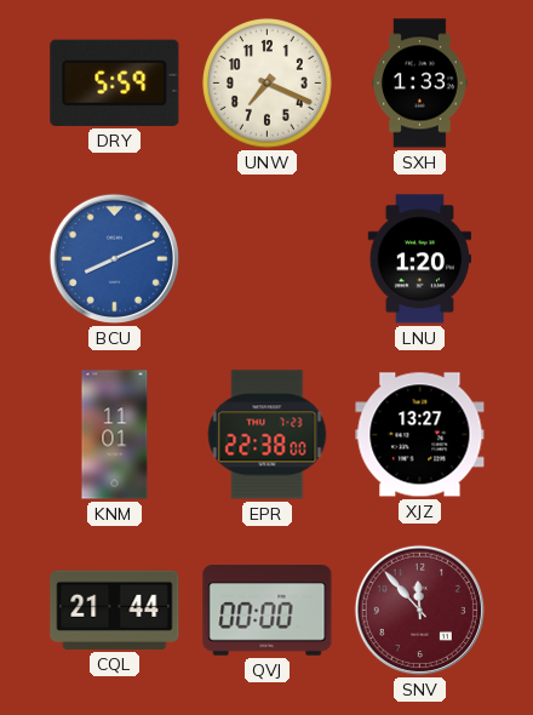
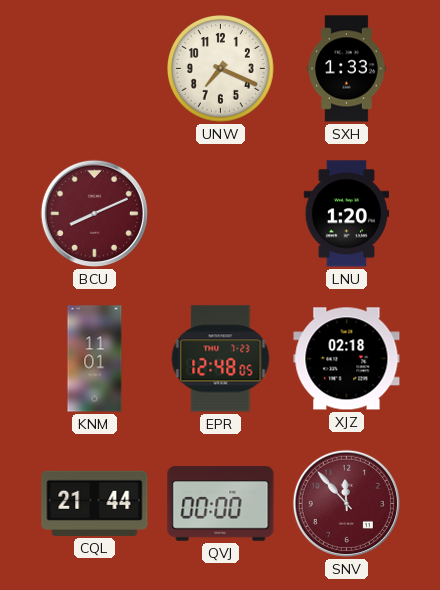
DRY: 5:59 -> none (115, 82)
BCU dial: blue -> burgundy (94, 213)
EPR: 22:38 -> 12:48 (221, 359)
XJZ: 13:27 -> 02:18 (347, 359)
